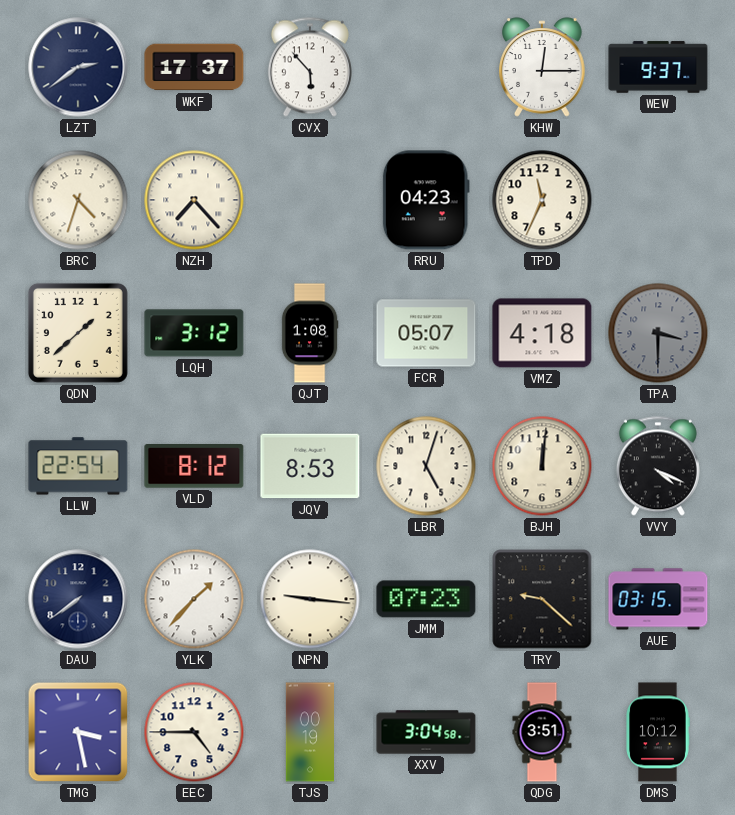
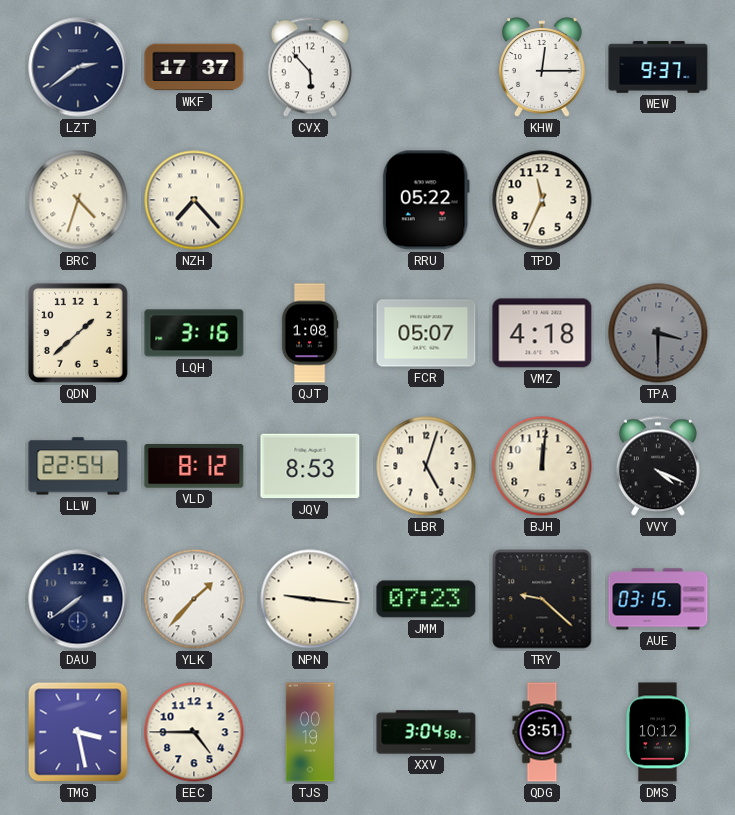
RRU: 04:23 -> 05:22 (426, 200)
LQH: 3:12 -> 3:16 (194, 333)
